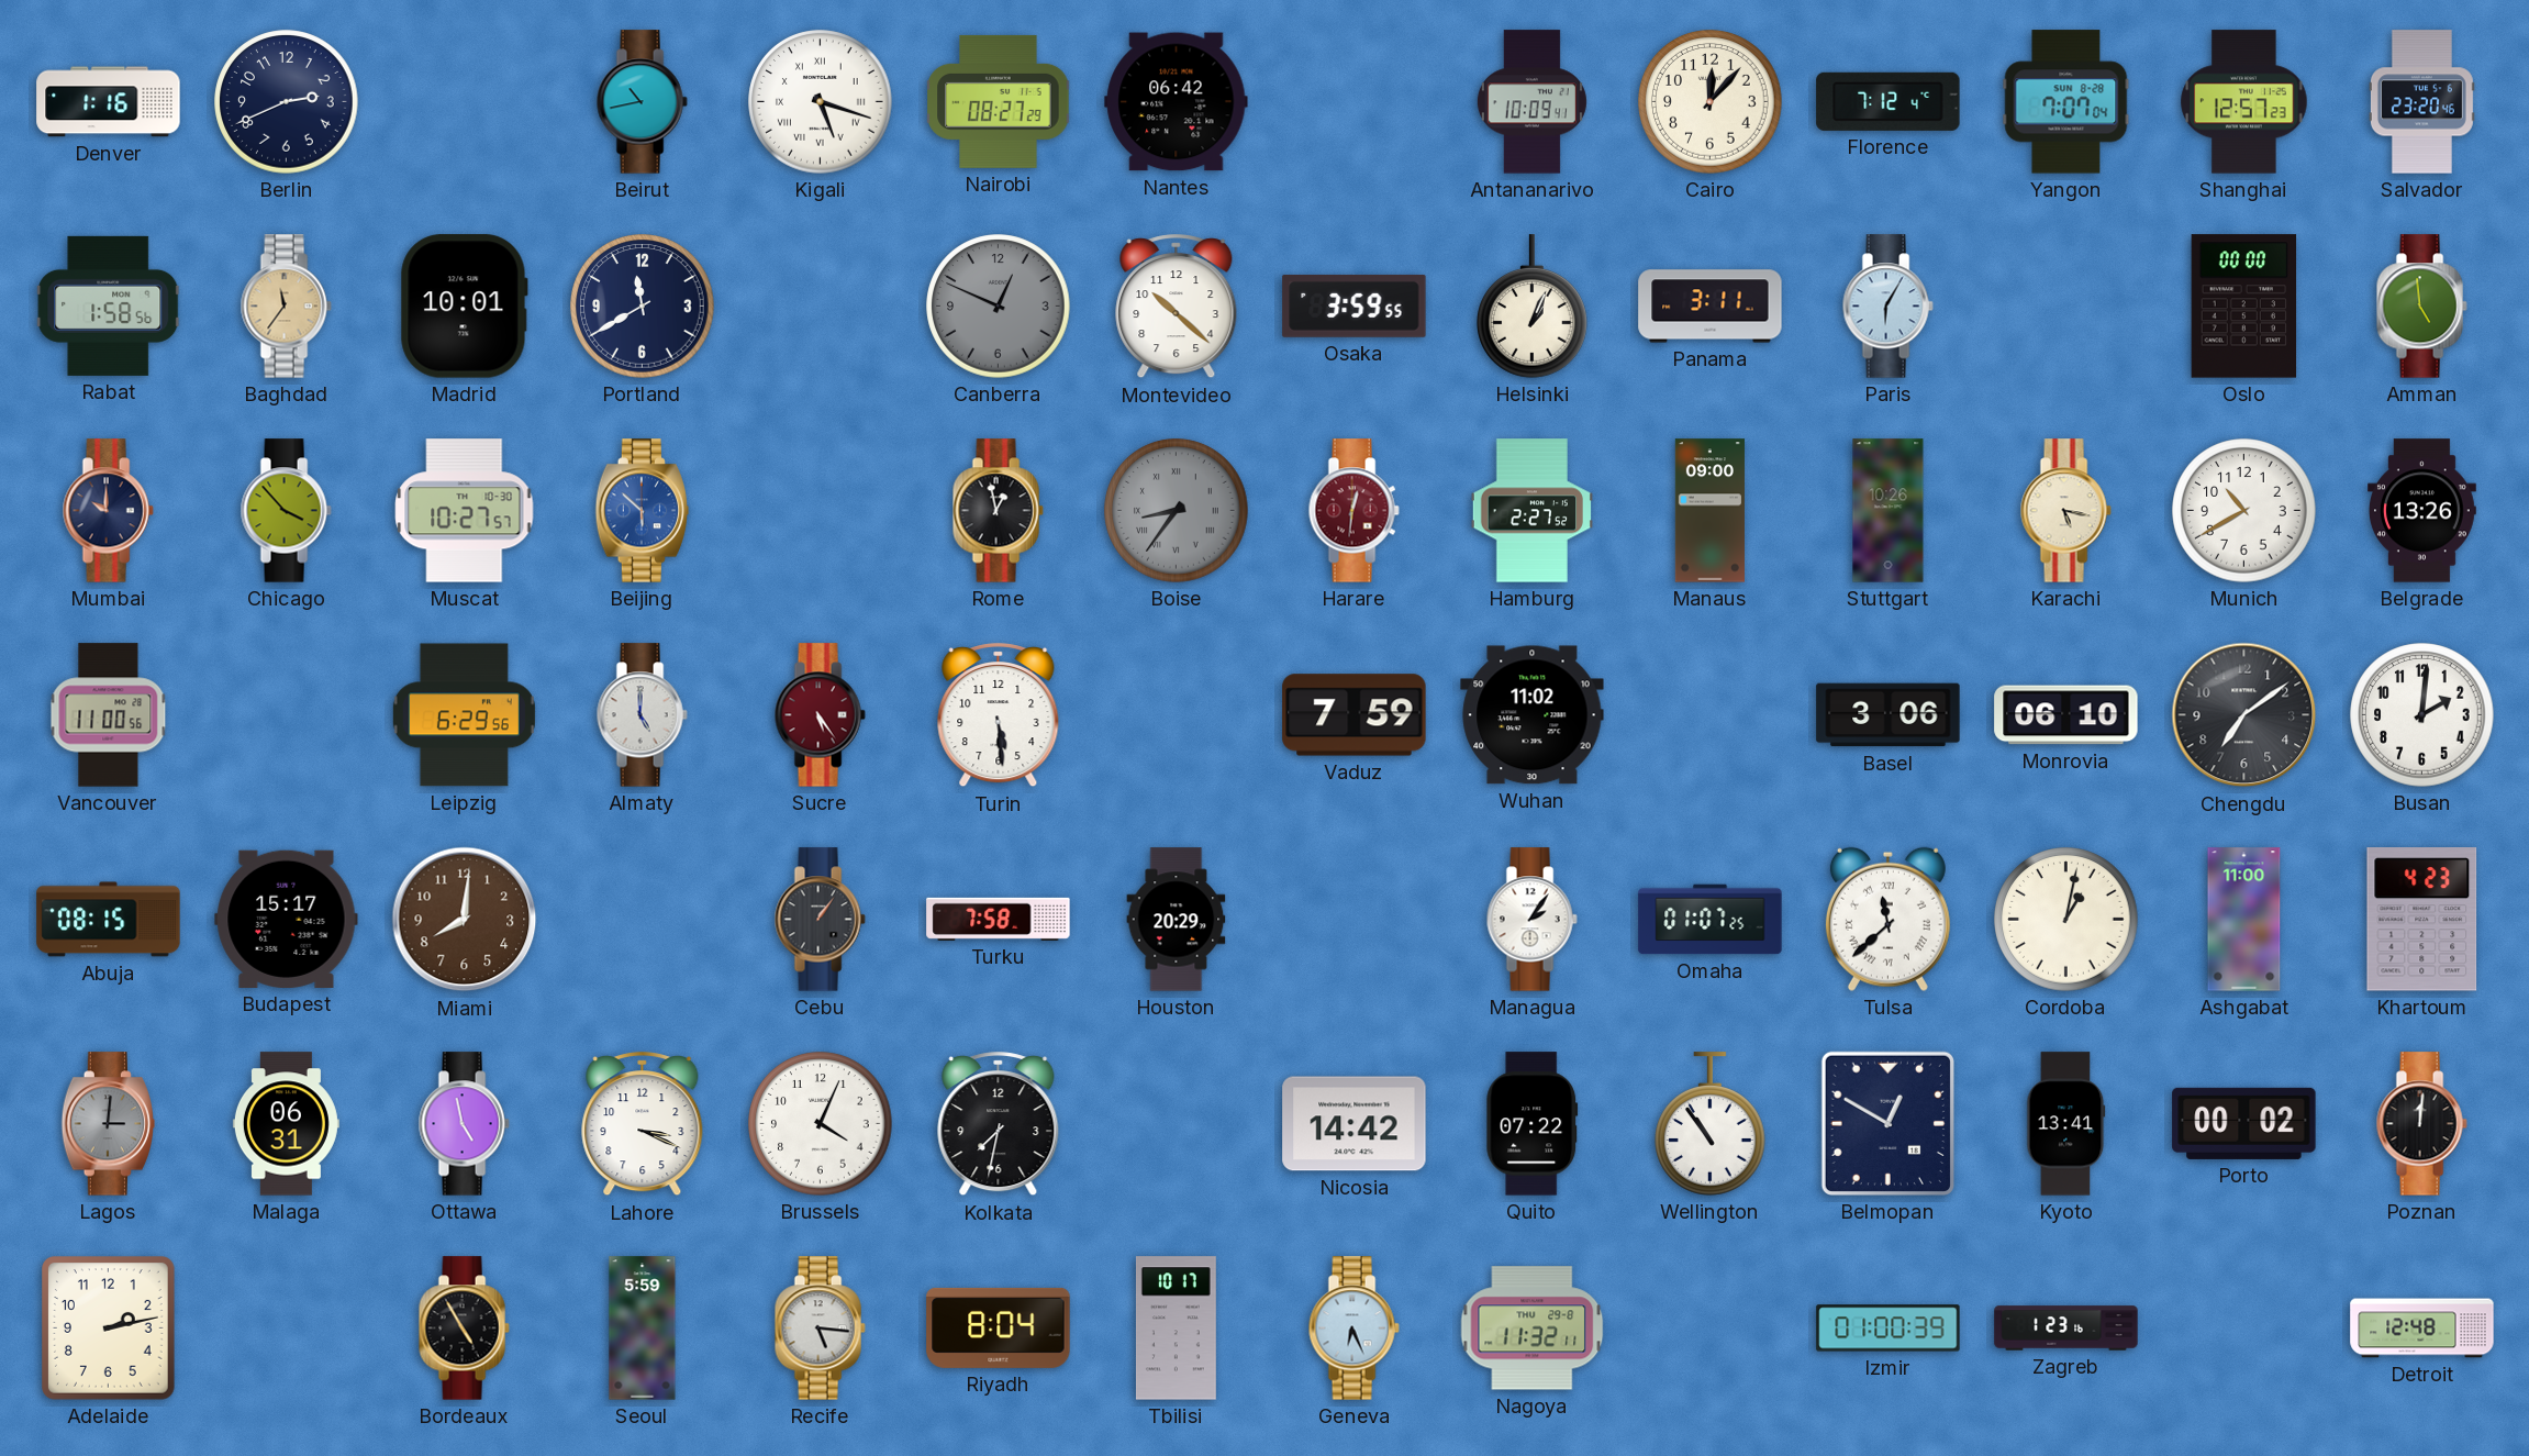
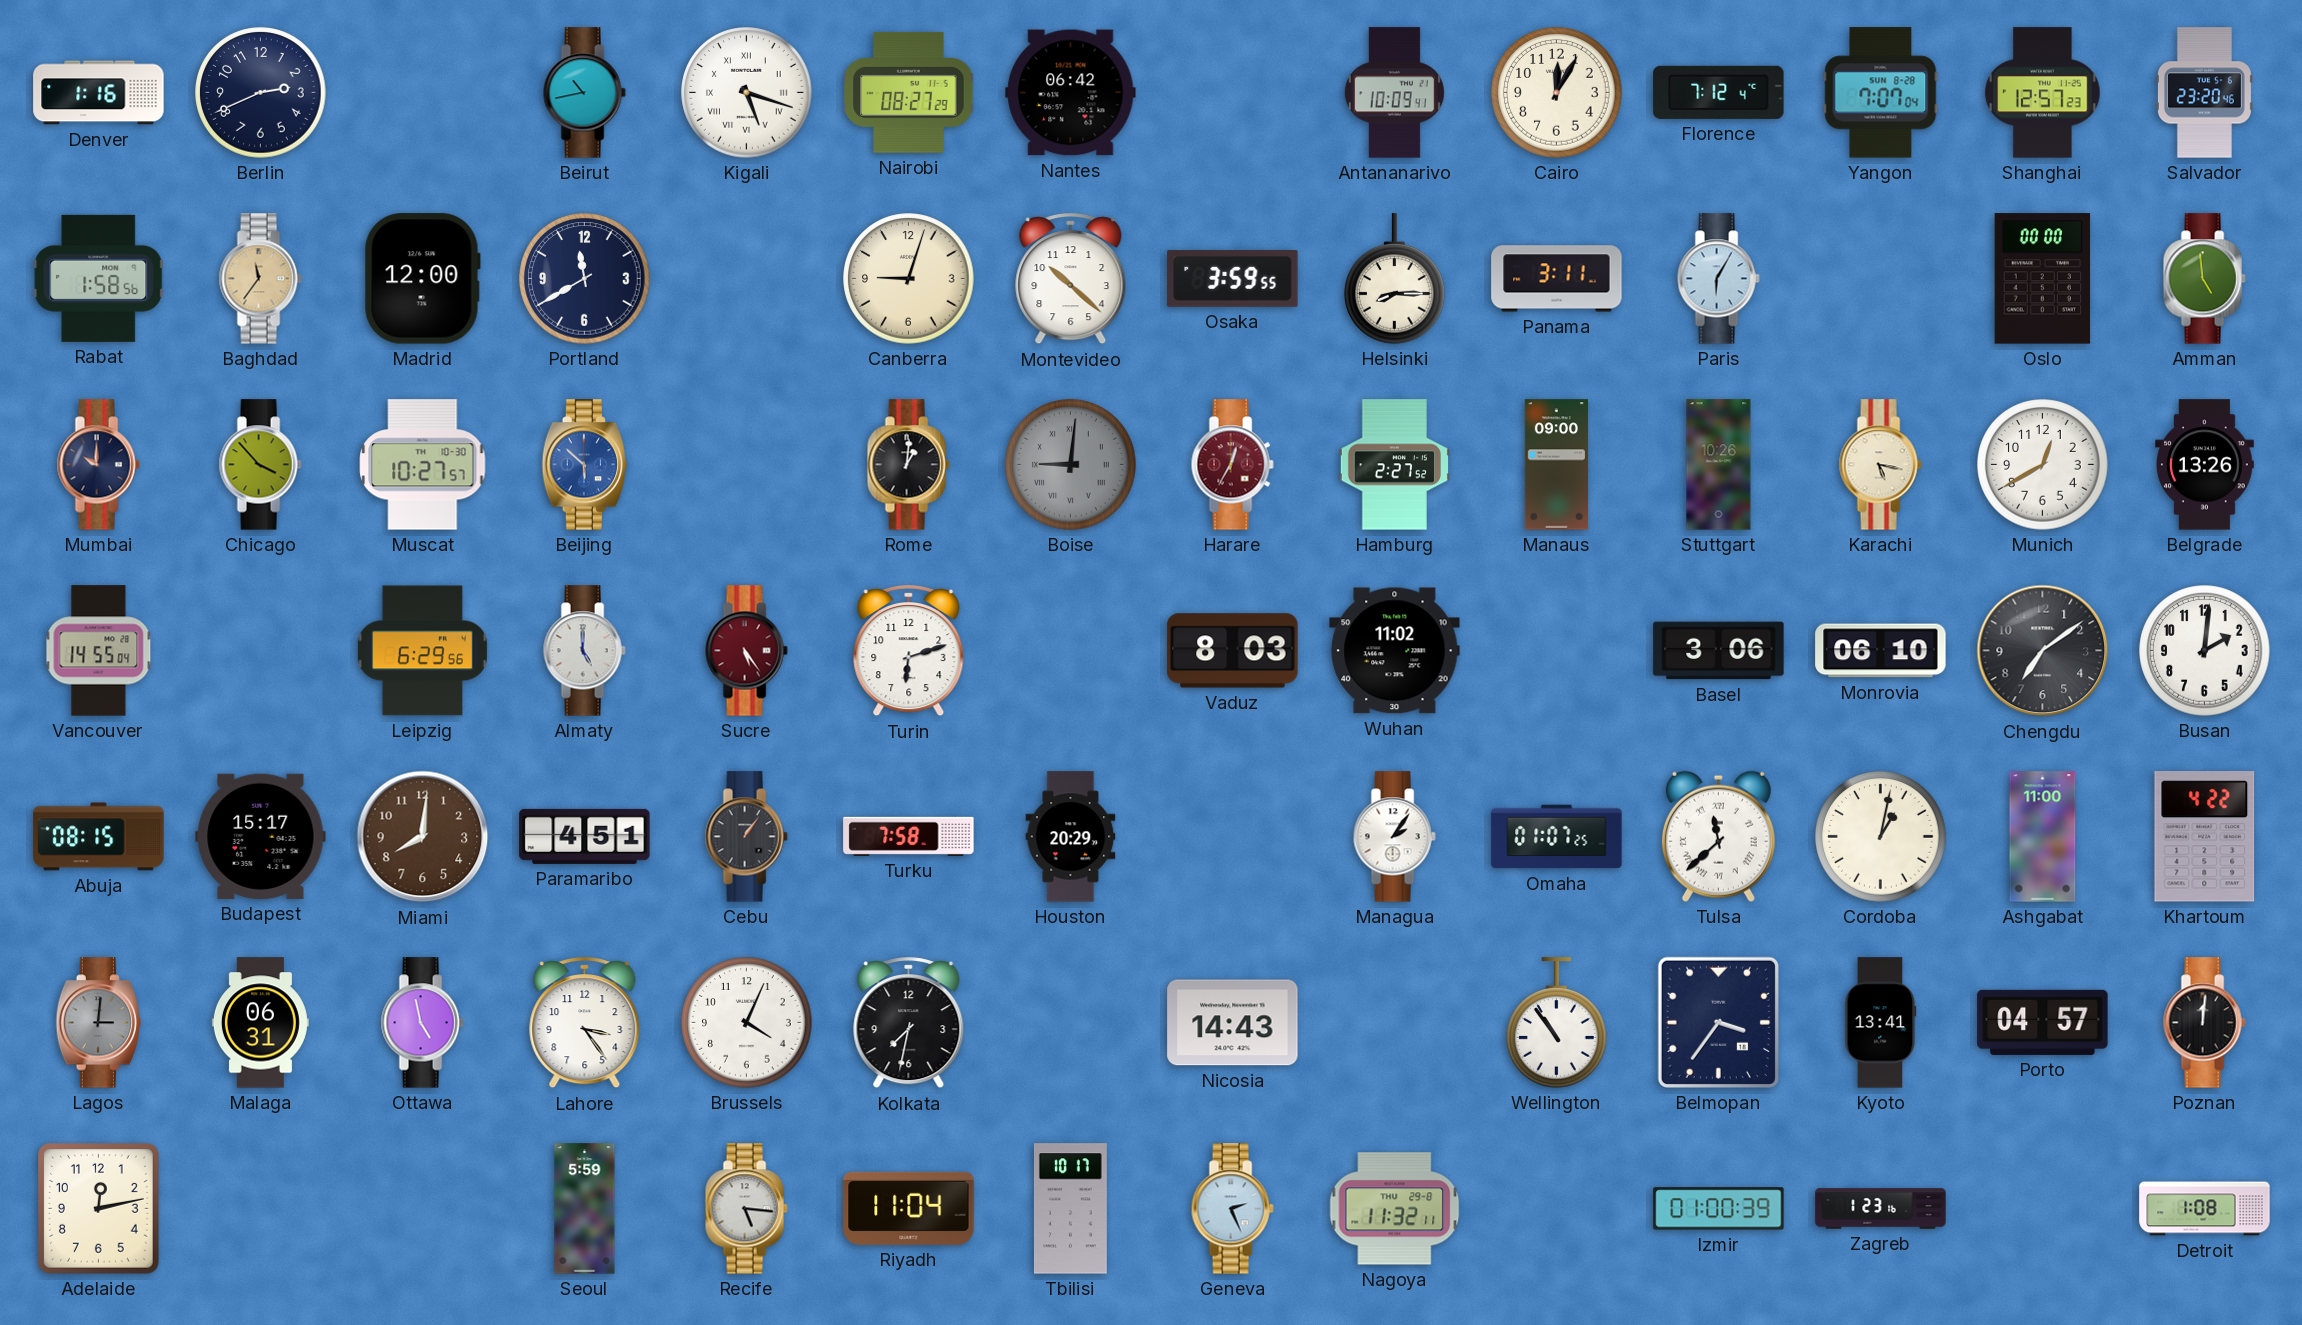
Cairo: 12:07 -> 12:05 (1557, 93)
Madrid: 10:01 -> 12:00 (422, 279)
Canberra: 12:49 -> 9:03 (909, 279)
Canberra dial: grey -> cream (909, 279)
Helsinki: 1:04 -> 8:15 (1395, 279)
Rome: 12:58 -> 1:01 (908, 465)
Boise: 8:36 -> 9:01 (1071, 465)
Harare: 12:31 -> 12:35 (1232, 465)
Munich: 10:40 -> 12:40 (2043, 465)
Vancouver: 11:00 -> 14:55 (99, 651)
Turin: 5:29 -> 6:12 (909, 651)
Vaduz: 7:59 -> 8:03 (1233, 651)
Paramaribo: none -> 4:51 (585, 836)
Khartoum: 4:23 -> 4:22 (2205, 837)
Lahore: 3:19 -> 3:24 (585, 1023)
Nicosia: 14:42 -> 14:43 (1233, 1023)
Quito: 07:22 -> none (1533, 1124)
Belmopan: 12:50 -> 3:36 (1718, 1022)
Porto: 00:02 -> 04:57 (2043, 1022)
Adelaide: 2:13 -> 12:13 (99, 1209)
Bordeaux: 4:55 -> none (464, 1329)
Riyadh: 8:04 -> 11:04 (909, 1208)
Geneva: 6:26 -> 2:26 (1232, 1209)
Detroit: 12:48 -> 1:08 (2205, 1209)
